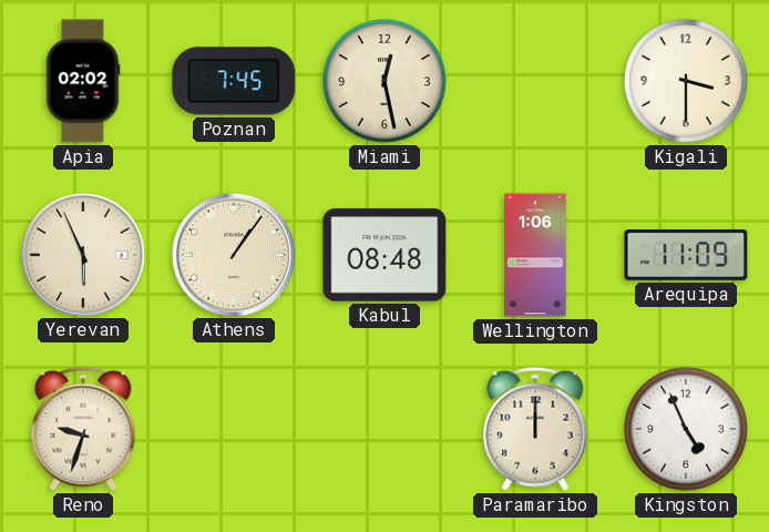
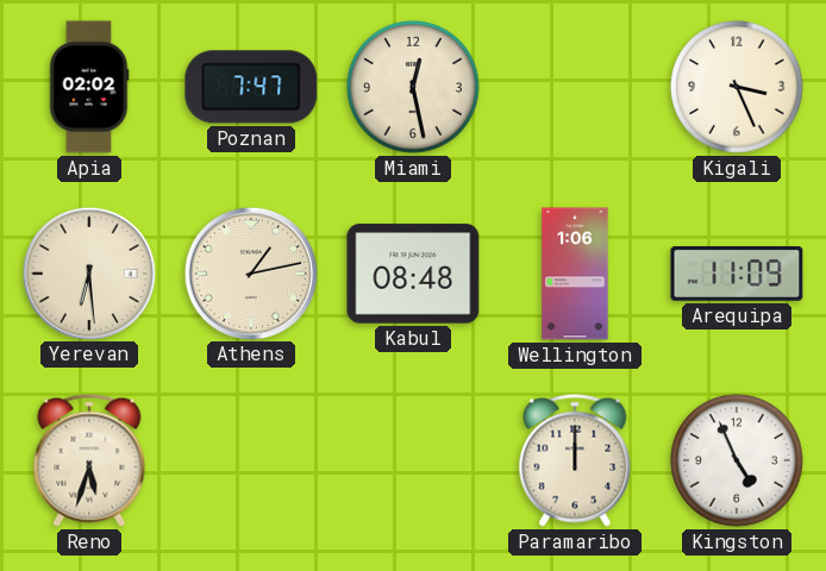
Poznan: 7:45 -> 7:47 (251, 87)
Kigali: 3:30 -> 3:26 (738, 88)
Yerevan: 5:56 -> 6:29 (88, 272)
Athens: 1:06 -> 1:13 (250, 272)
Reno: 9:33 -> 5:33 (89, 460)
